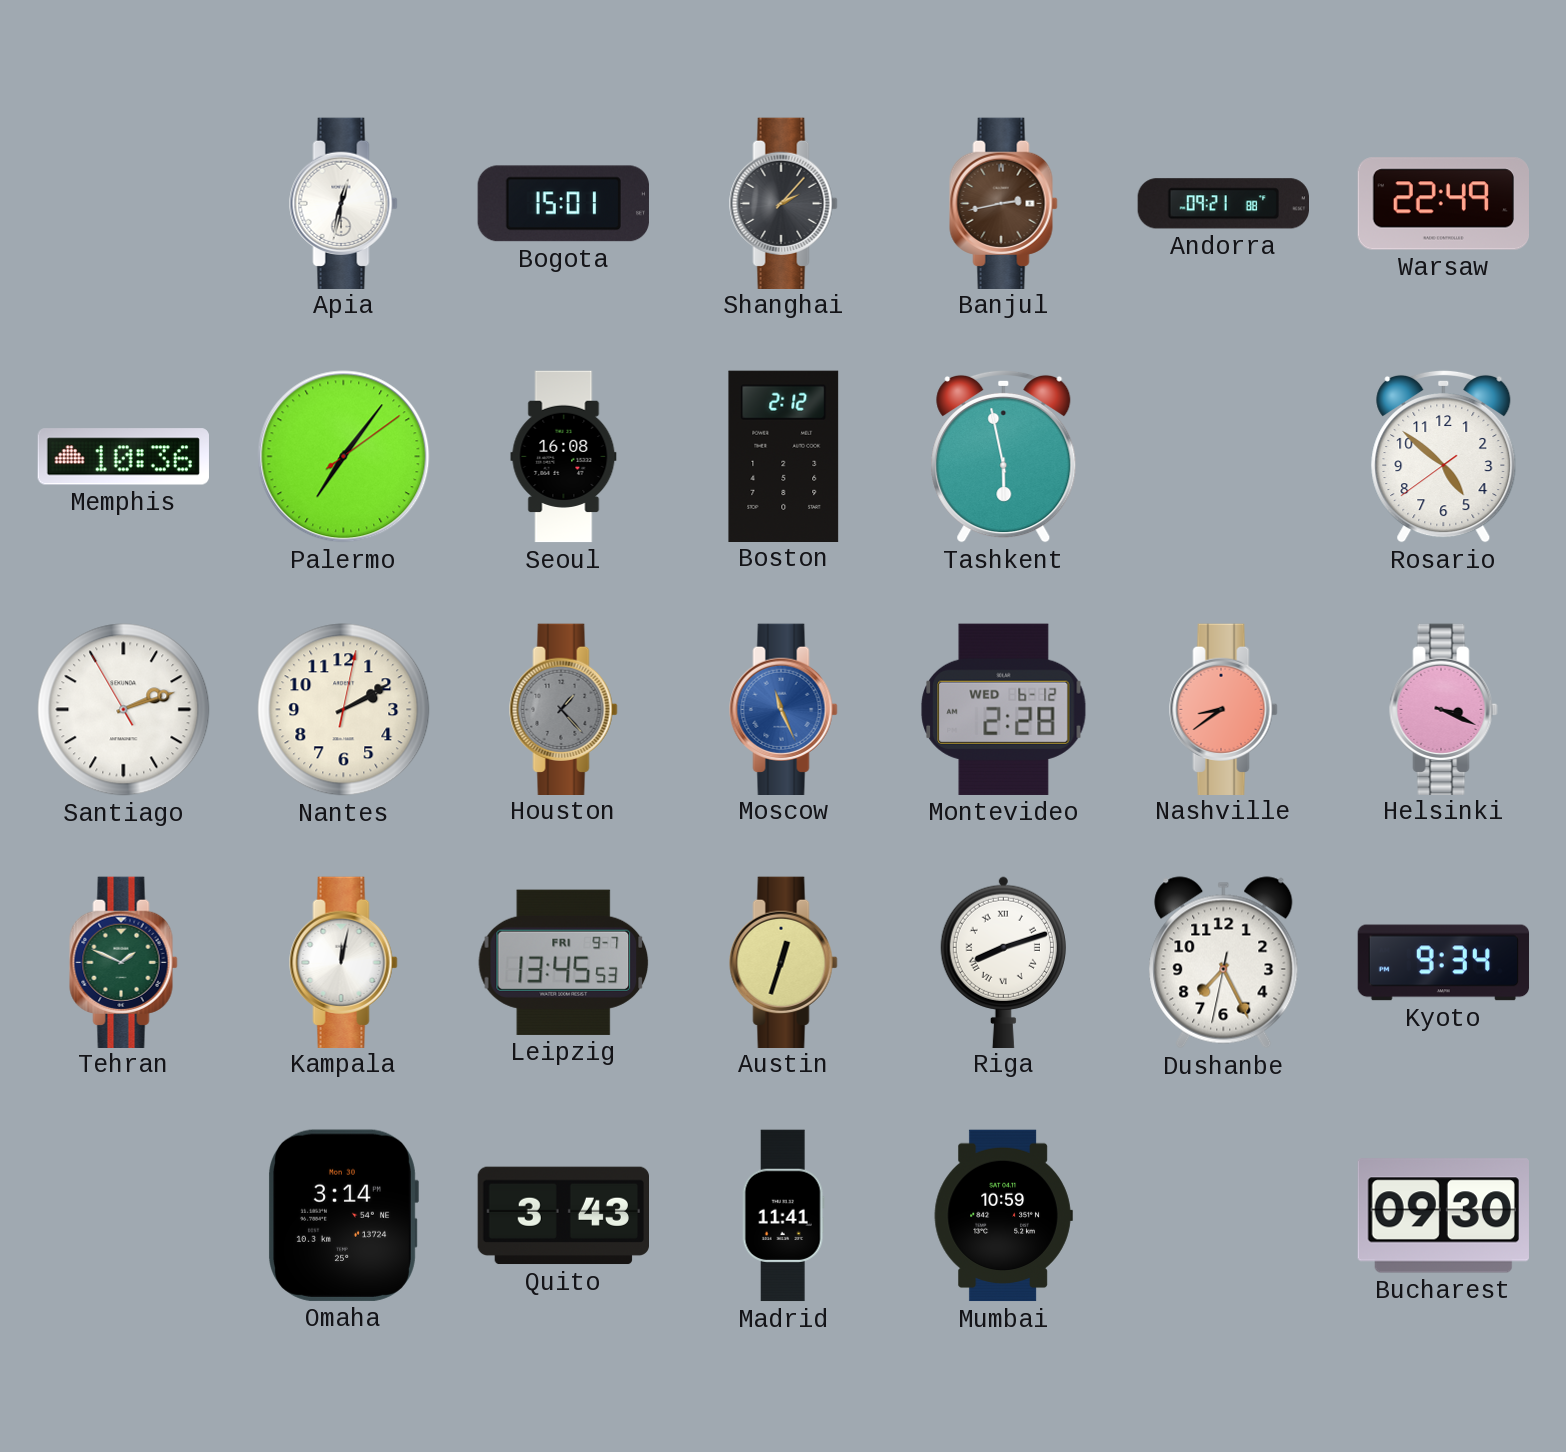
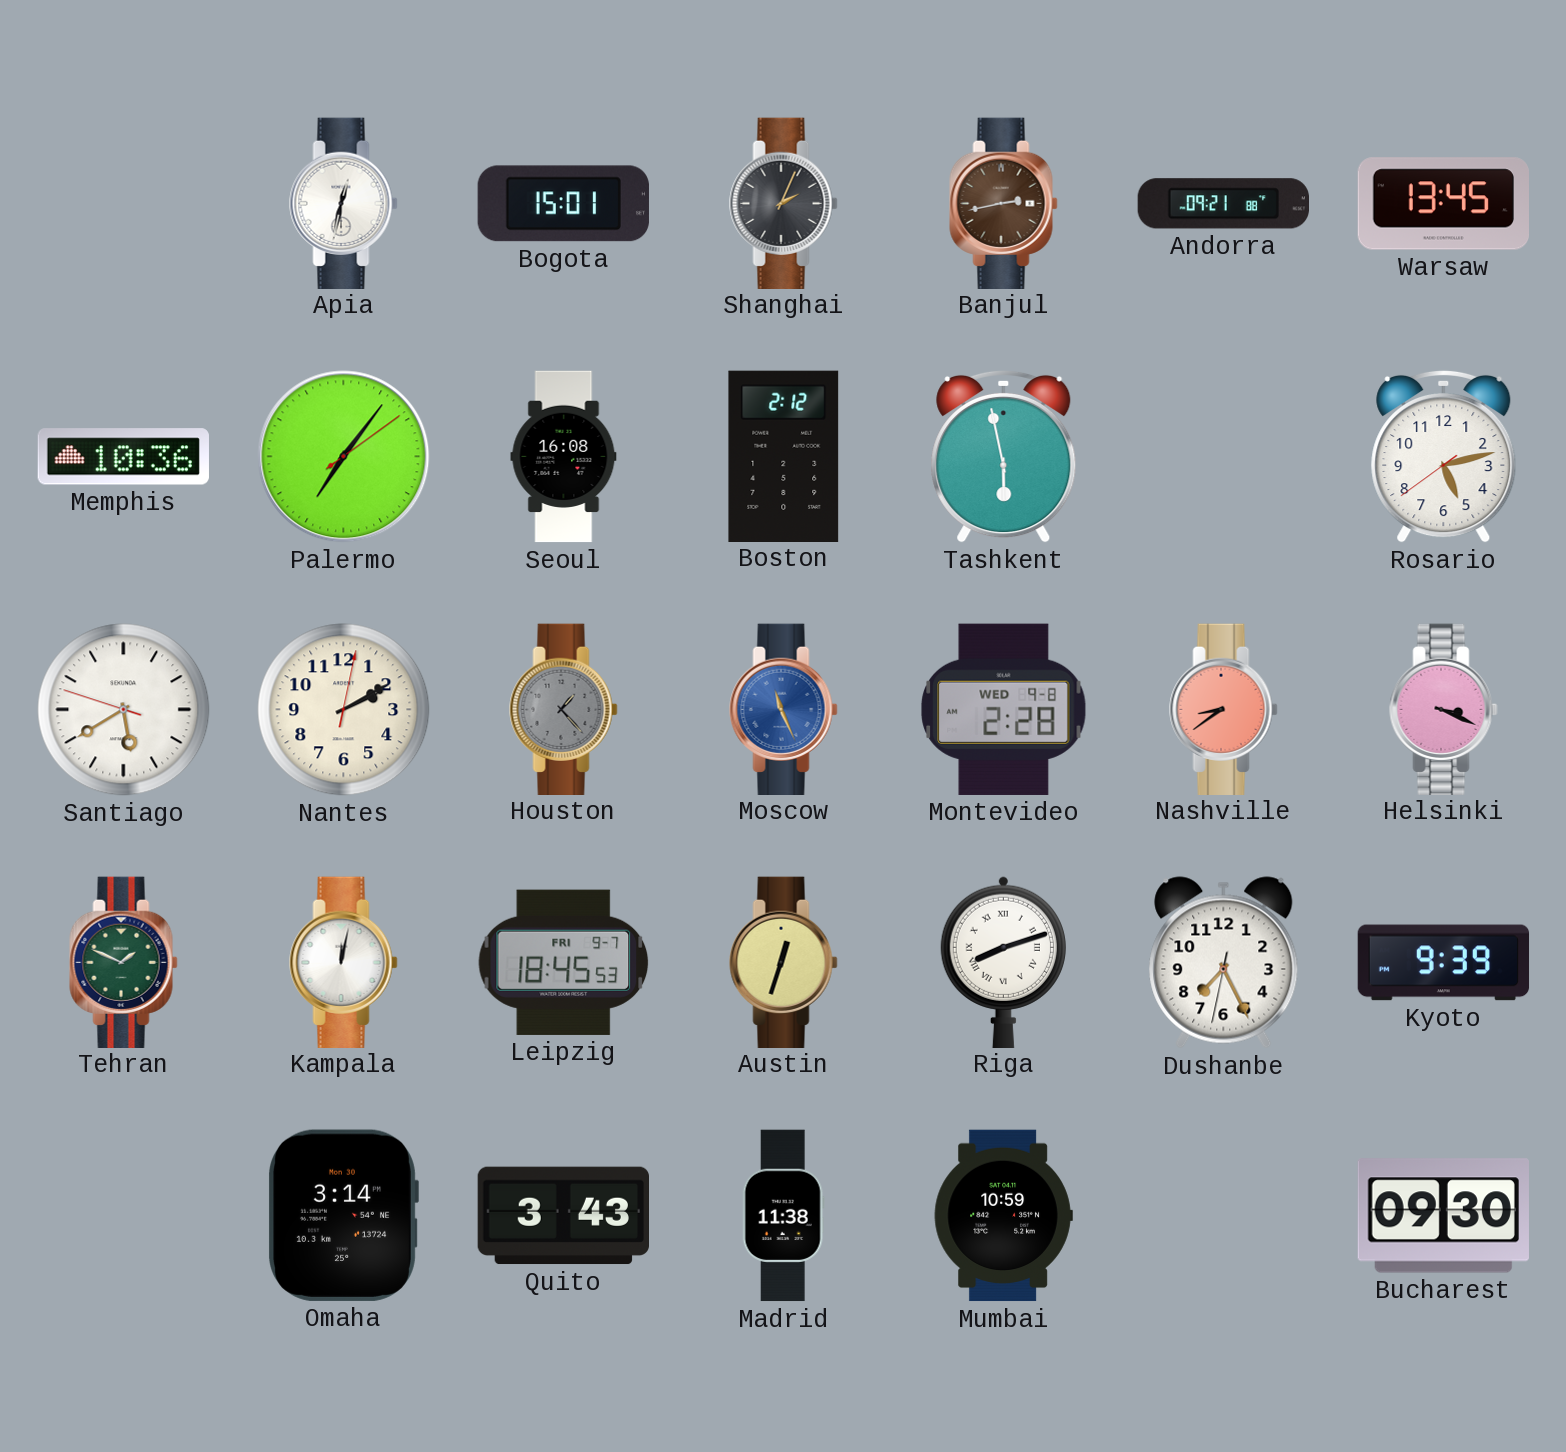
Shanghai: 2:07 -> 2:04 (784, 203)
Warsaw: 22:49 -> 13:45 (1443, 204)
Rosario: 4:51 -> 5:12 (1444, 456)
Santiago: 2:11 -> 5:39 (124, 710)
Montevideo date: WED 6-12 -> WED 9-8 (1004, 709)
Leipzig: 13:45 -> 18:45 (564, 962)
Kyoto: 9:34 -> 9:39 (1444, 963)
Madrid: 11:41 -> 11:38 (783, 1216)
